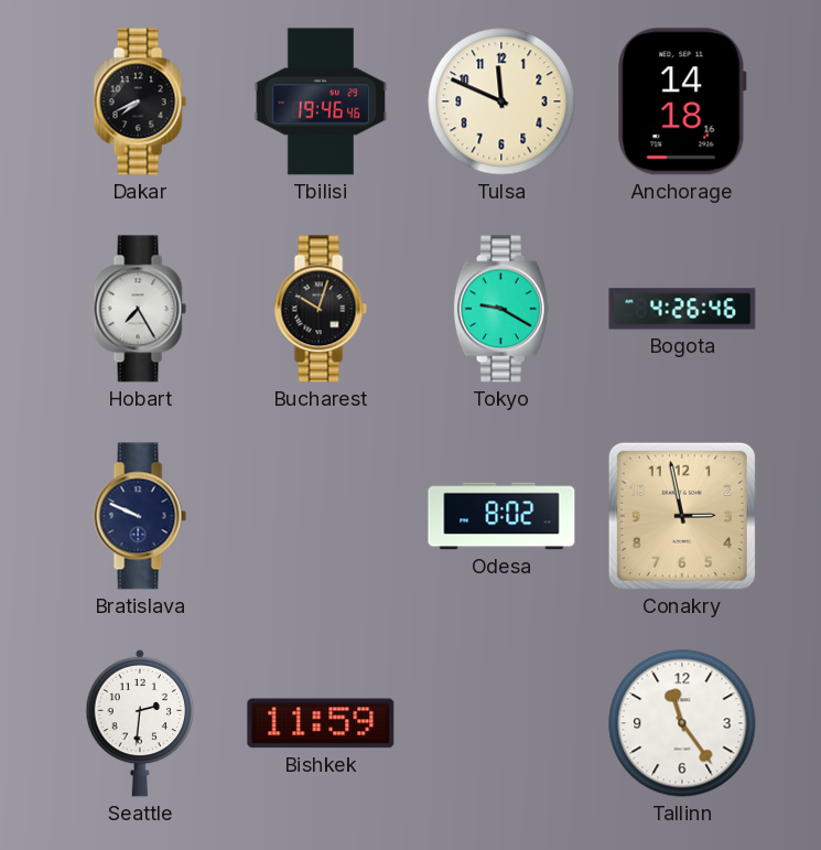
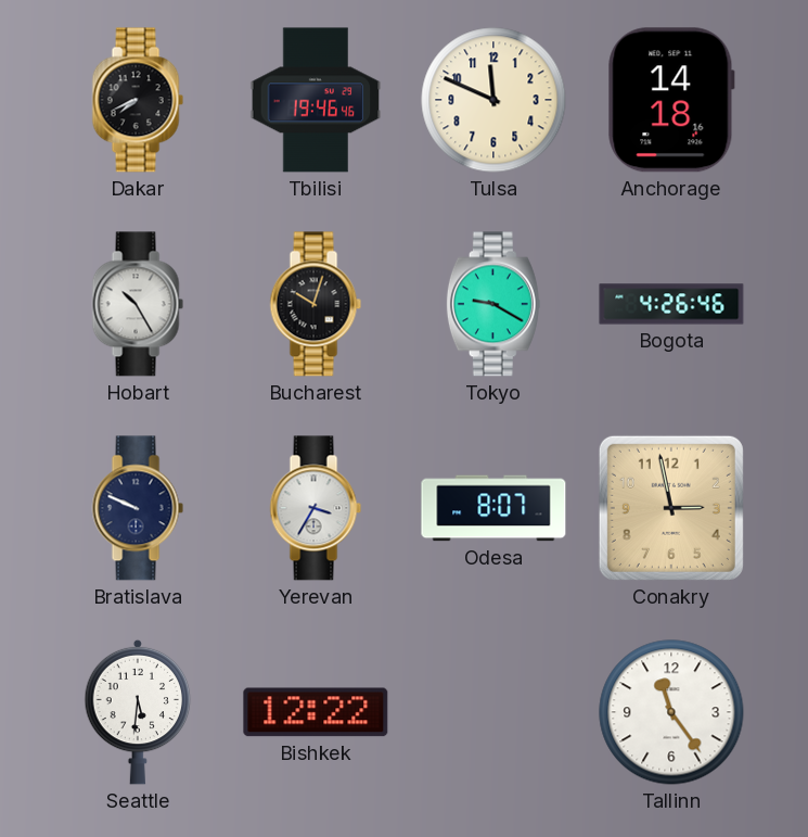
Hobart: 7:25 -> 10:25 (138, 304)
Yerevan: none -> 3:35 (316, 508)
Odesa: 8:02 -> 8:07 (493, 508)
Seattle: 2:31 -> 5:31 (138, 712)
Bishkek: 11:59 -> 12:22 (316, 712)
